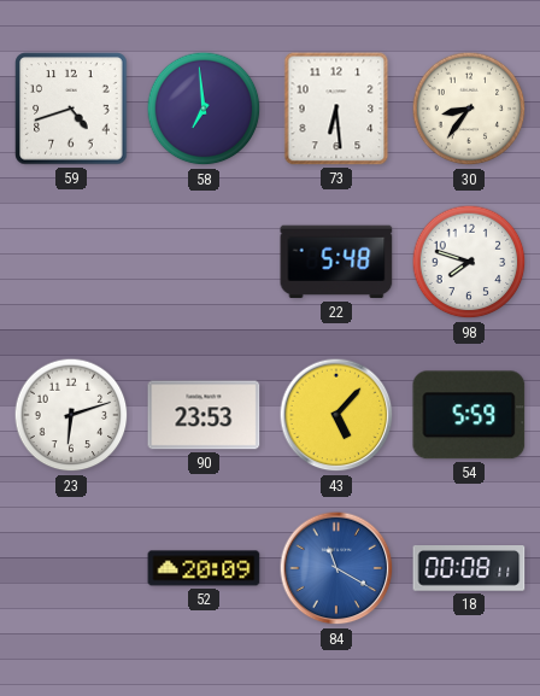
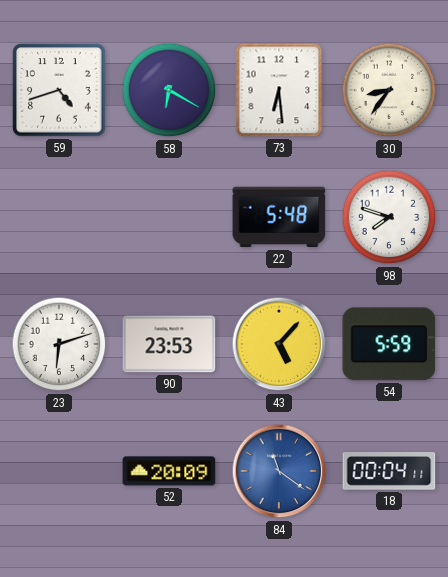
58: 6:59 -> 6:20 (169, 90)
84: 11:20 -> 11:21 (279, 471)
18: 00:08 -> 00:04 (389, 471)
